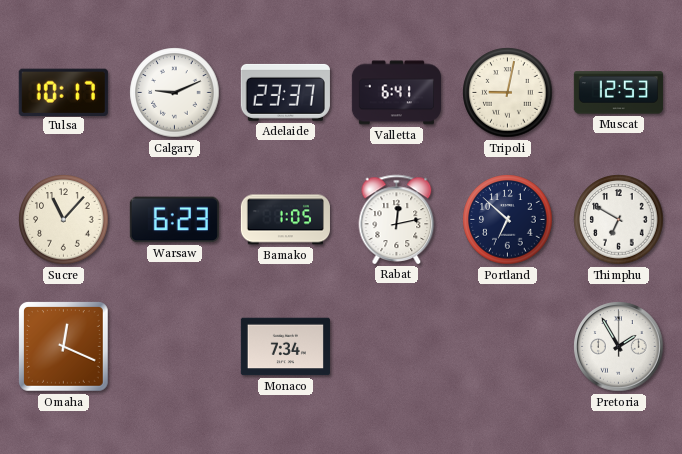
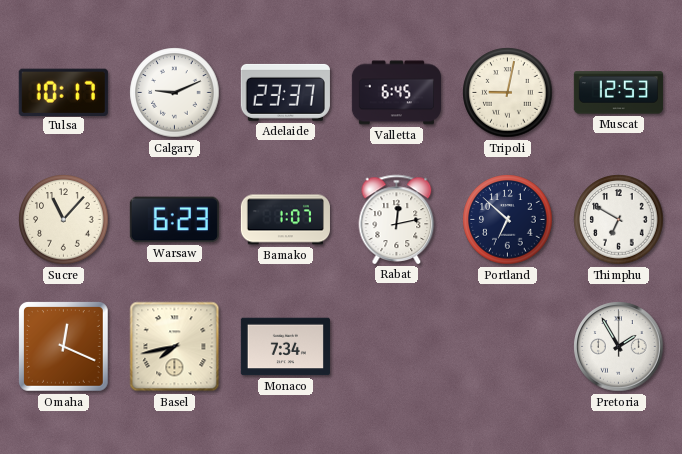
Valletta: 6:41 -> 6:45 (396, 93)
Bamako: 1:05 -> 1:07 (285, 220)
Basel: none -> 7:43 (175, 347)
